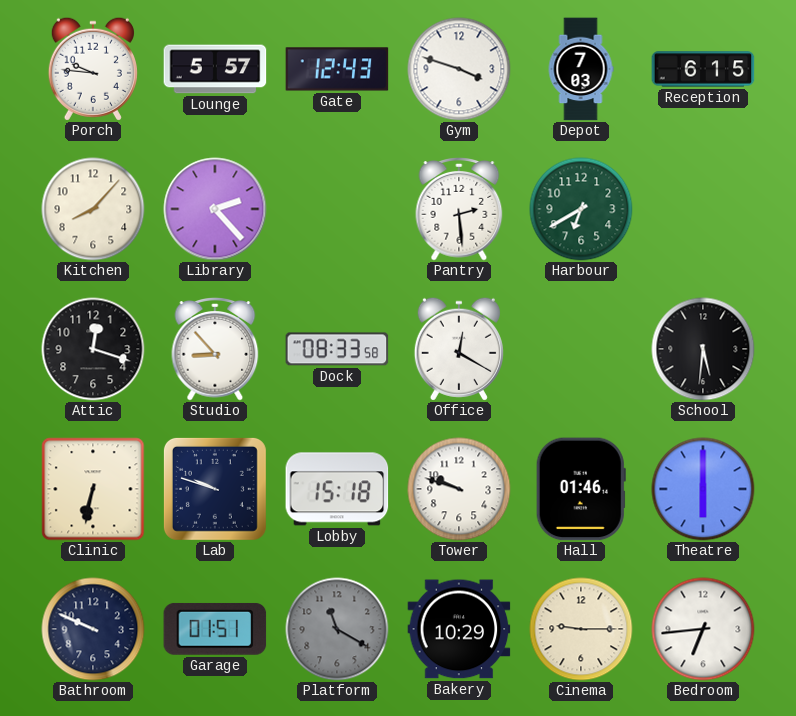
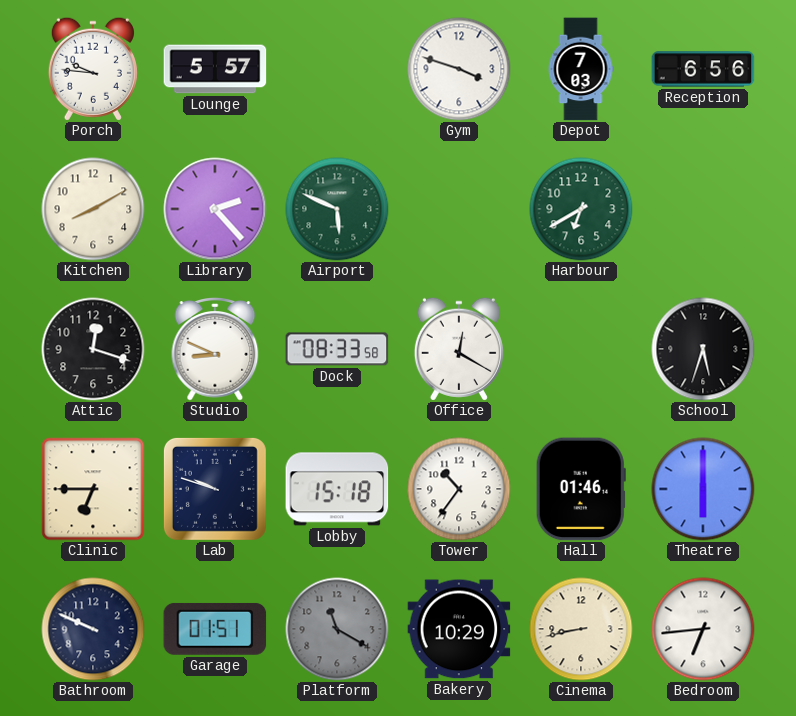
Gate: 12:43 -> none (337, 69)
Reception: 6:15 -> 6:56 (703, 69)
Kitchen: 8:07 -> 8:10 (93, 209)
Airport: none -> 5:49 (337, 209)
Pantry: 2:29 -> none (459, 210)
Studio: 8:53 -> 8:49 (215, 350)
School: 5:31 -> 5:33 (703, 349)
Clinic: 6:32 -> 6:45 (93, 489)
Tower: 9:48 -> 10:36 (459, 489)
Cinema: 9:15 -> 8:43 (581, 629)
